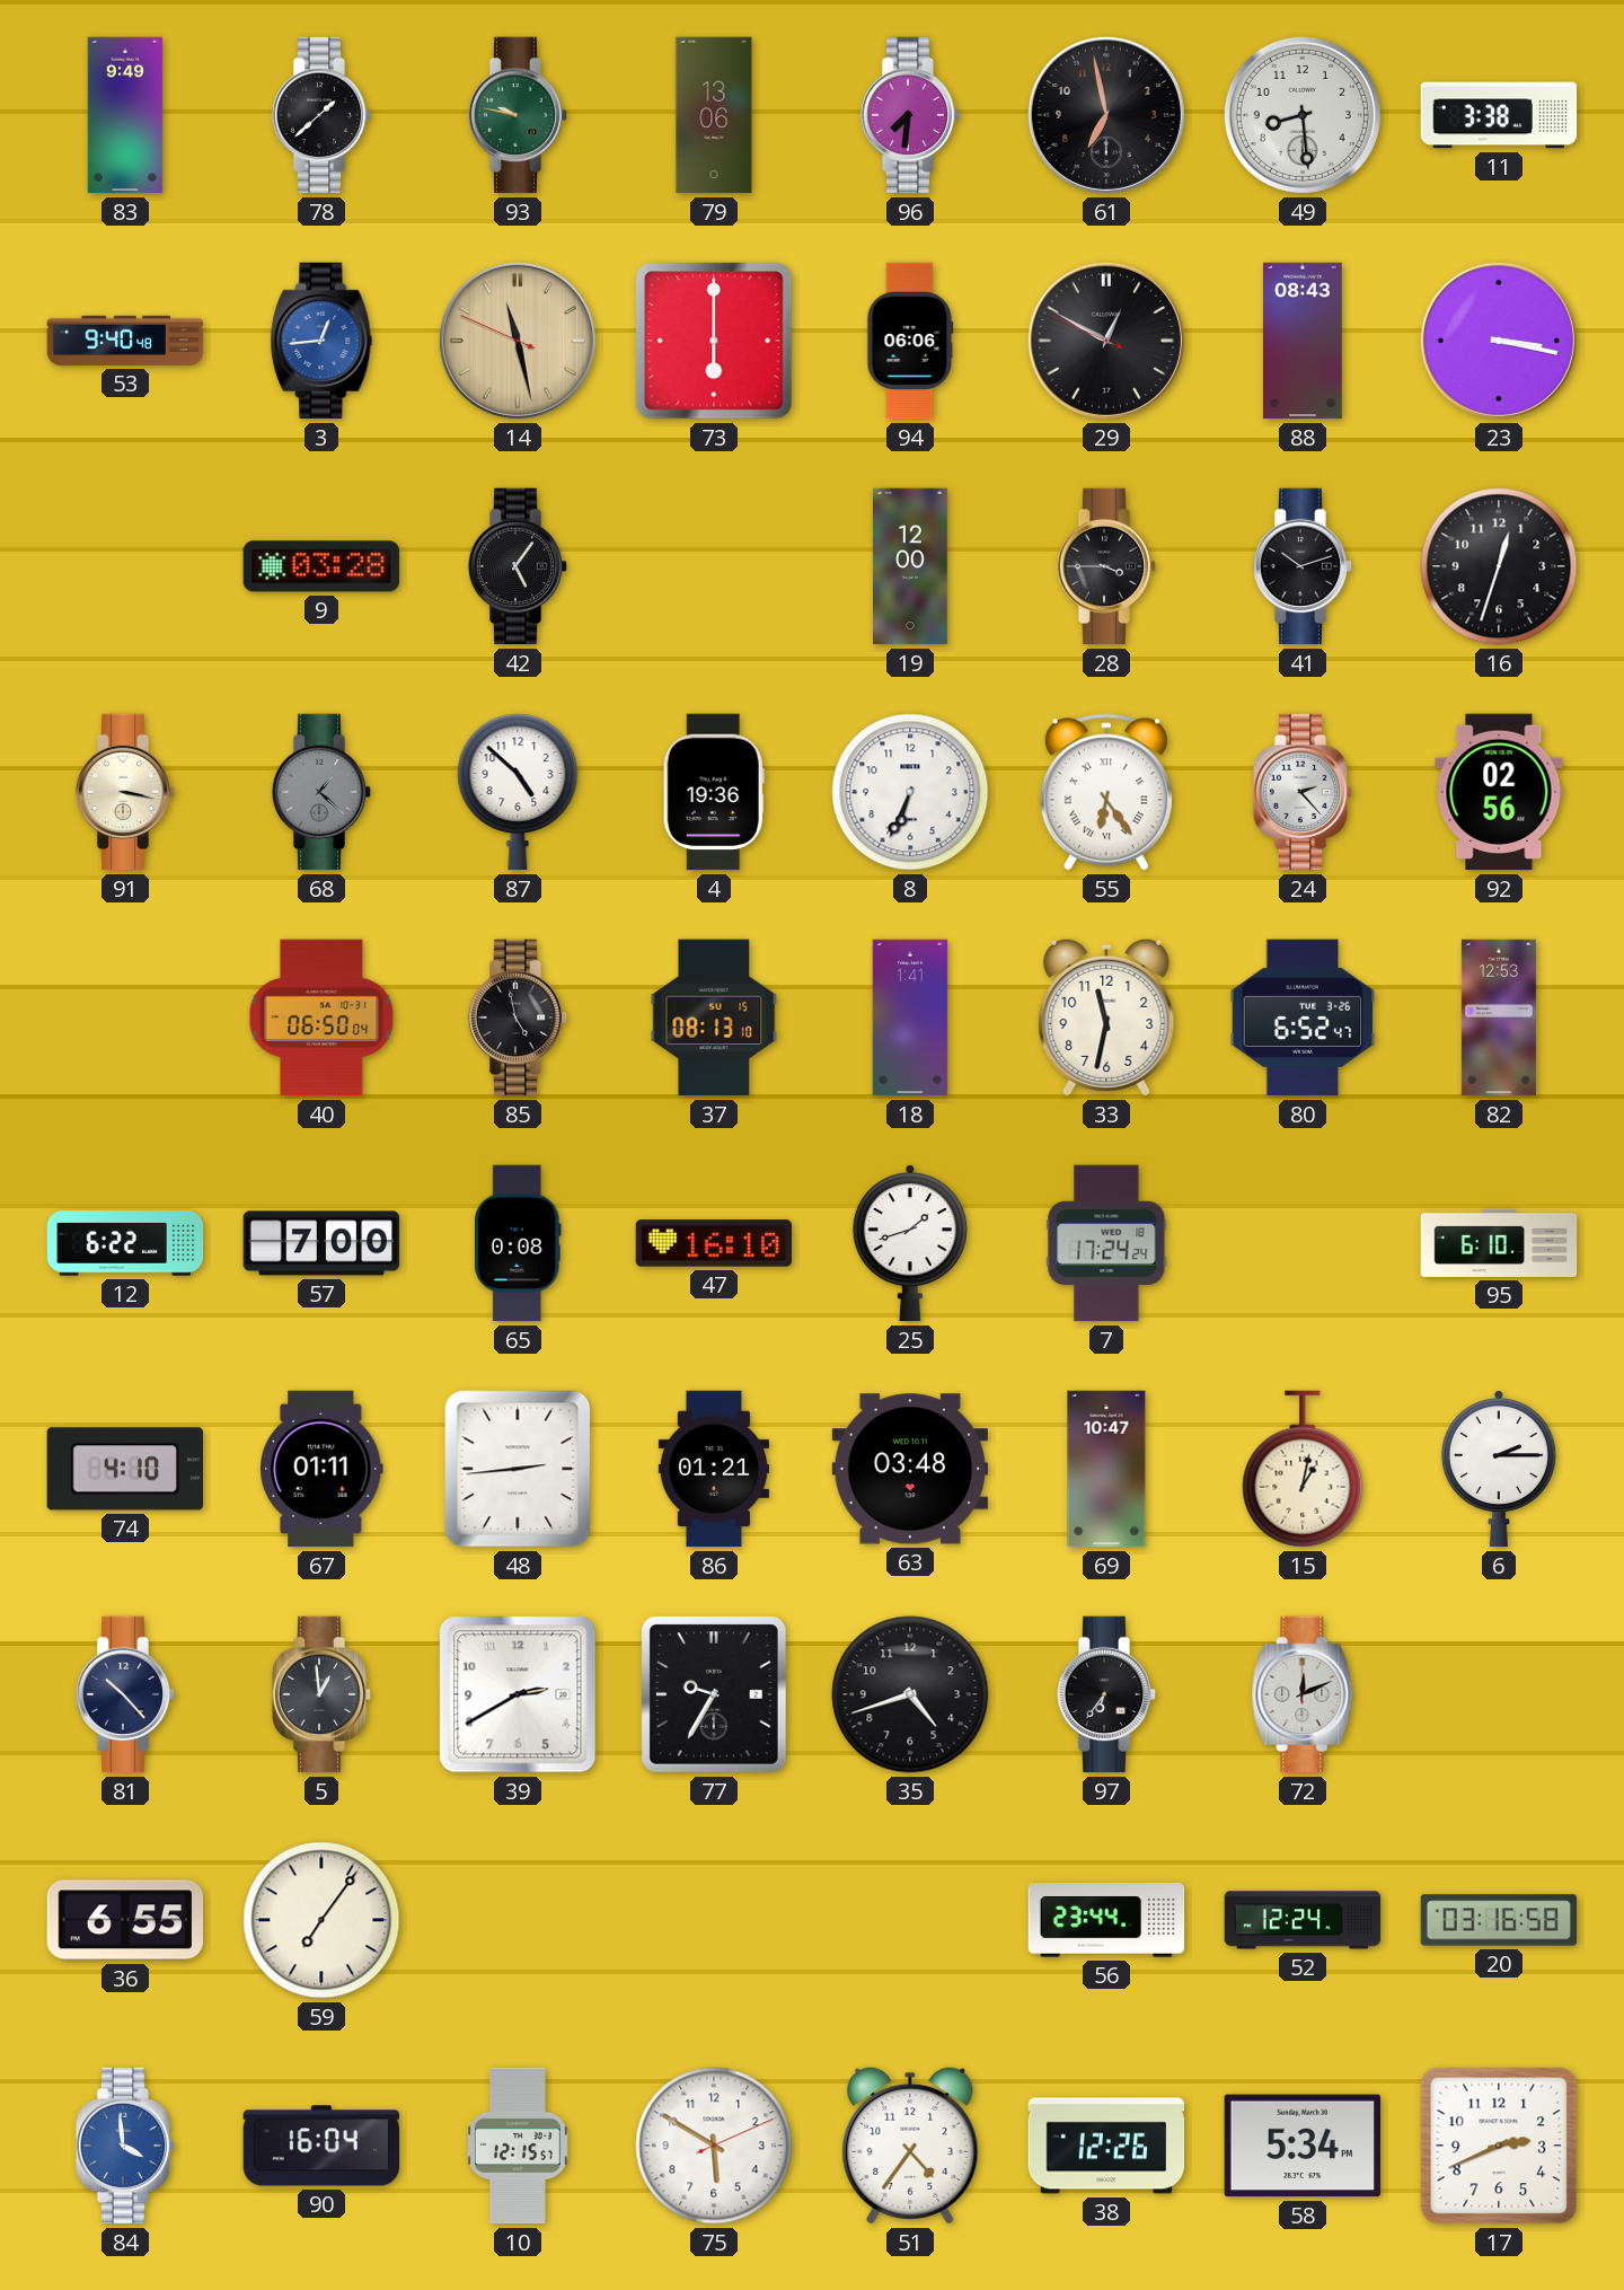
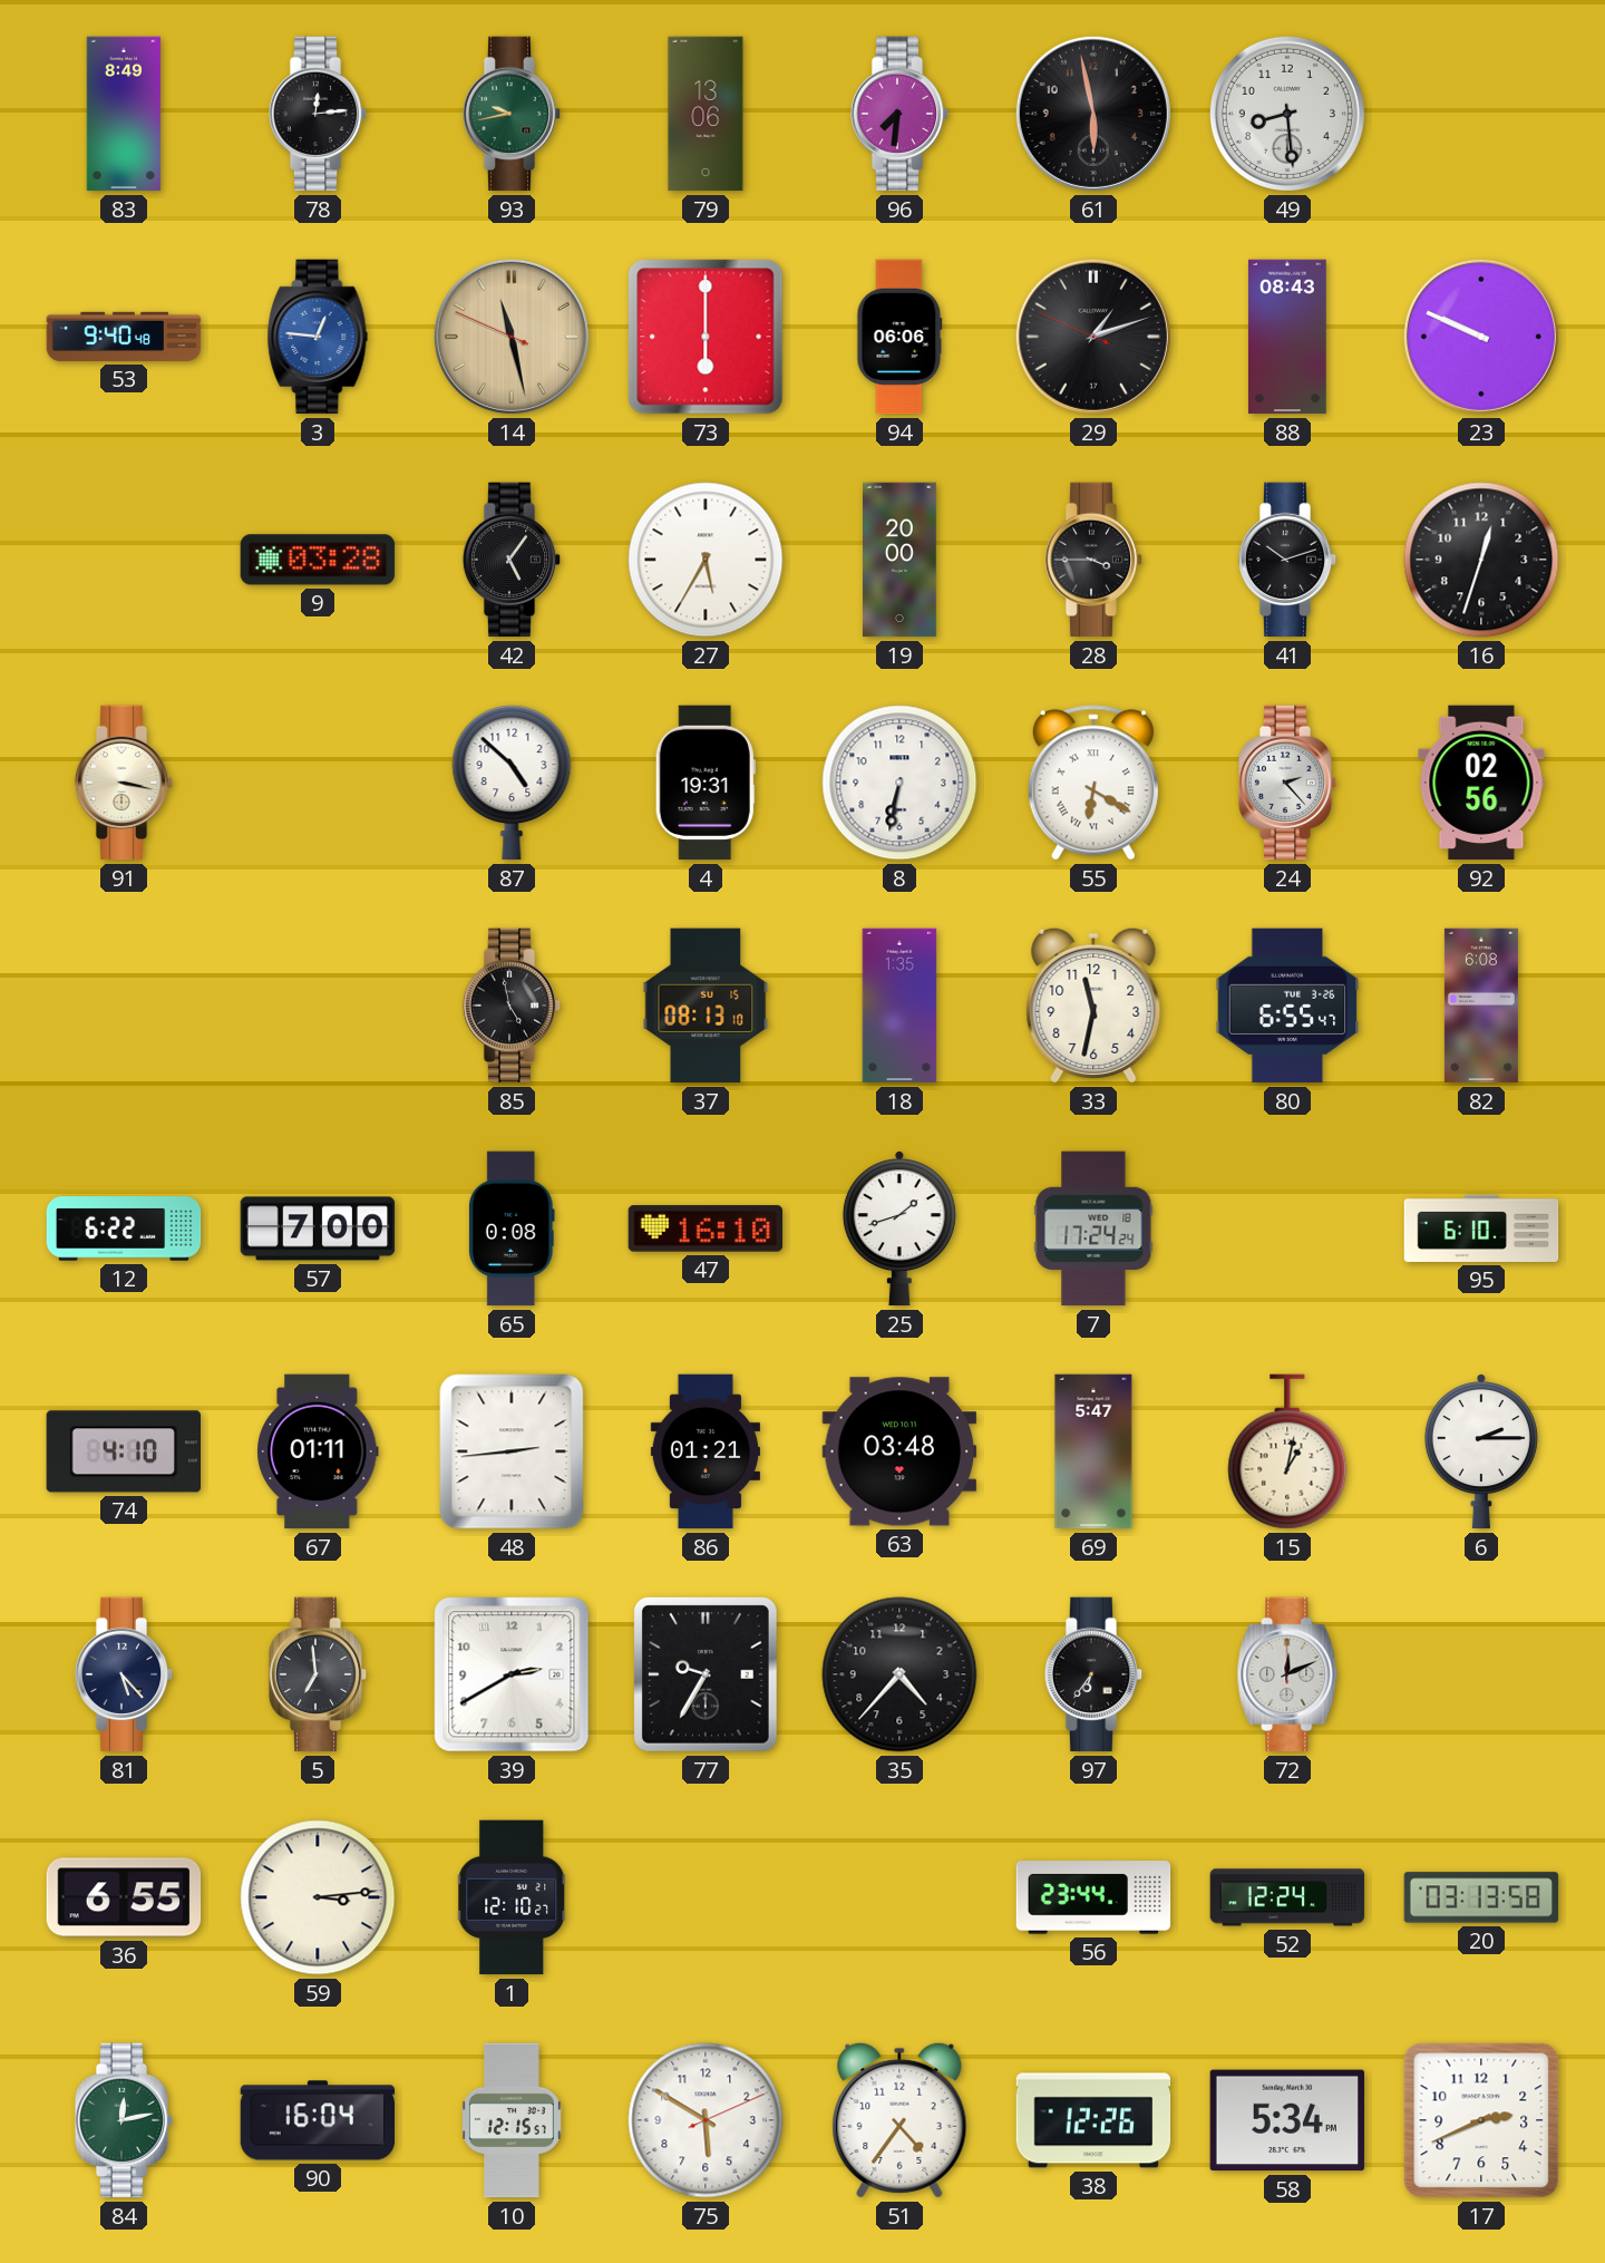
83: 9:49 -> 8:49 (124, 114)
78: 1:38 -> 12:14 (318, 114)
93: 9:47 -> 9:43 (512, 114)
61: 6:58 -> 5:58 (1093, 114)
11: 3:38 -> none (1499, 115)
3: 12:44 -> 12:46 (318, 337)
29: 12:49 -> 1:11 (1093, 337)
23: 3:17 -> 9:49 (1481, 337)
27: none -> 5:35 (706, 560)
19: 12:00 -> 20:00 (901, 560)
68: 1:22 -> none (321, 792)
4: 19:36 -> 19:31 (706, 783)
8: 6:34 -> 6:32 (899, 783)
55: 6:24 -> 6:20 (1093, 783)
40: 06:50 -> none (321, 1018)
18: 1:41 -> 1:35 (899, 1006)
80: 6:52 -> 6:55 (1287, 1006)
82: 12:53 -> 6:08 (1481, 1006)
69: 10:47 -> 5:47 (1093, 1451)
81: 10:23 -> 5:23 (124, 1674)
5: 12:59 -> 6:59 (318, 1674)
35: 4:42 -> 4:37 (899, 1674)
59: 7:06 -> 3:14 (318, 1897)
1: none -> 12:10 (512, 1897)
20: 03:16 -> 03:13 (1481, 1897)
84: 3:59 -> 12:13 (124, 2120)
84 dial: blue -> green (124, 2120)
